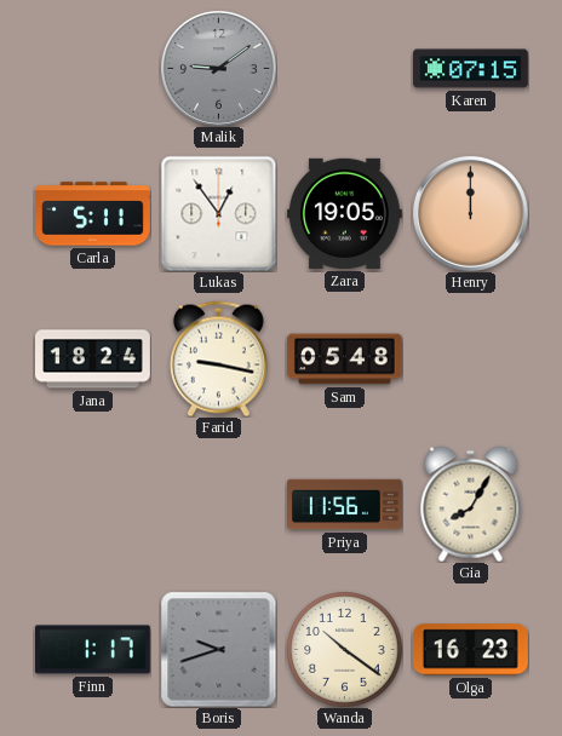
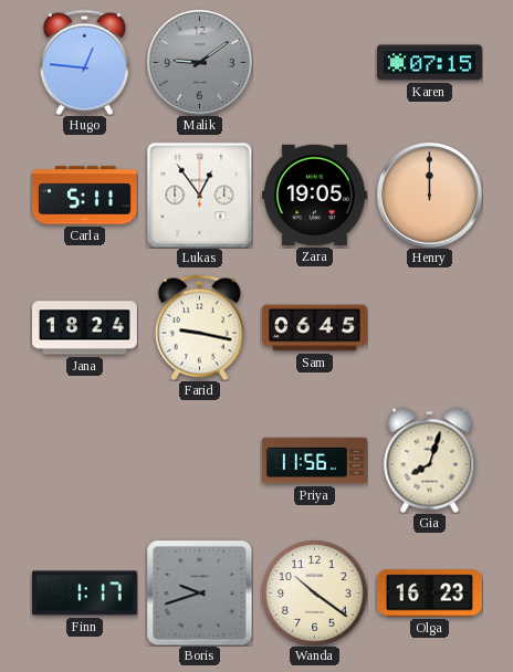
Hugo: none -> 12:46 (84, 62)
Sam: 05:48 -> 06:45 (314, 328)
Gia: 8:05 -> 8:03 (430, 460)
